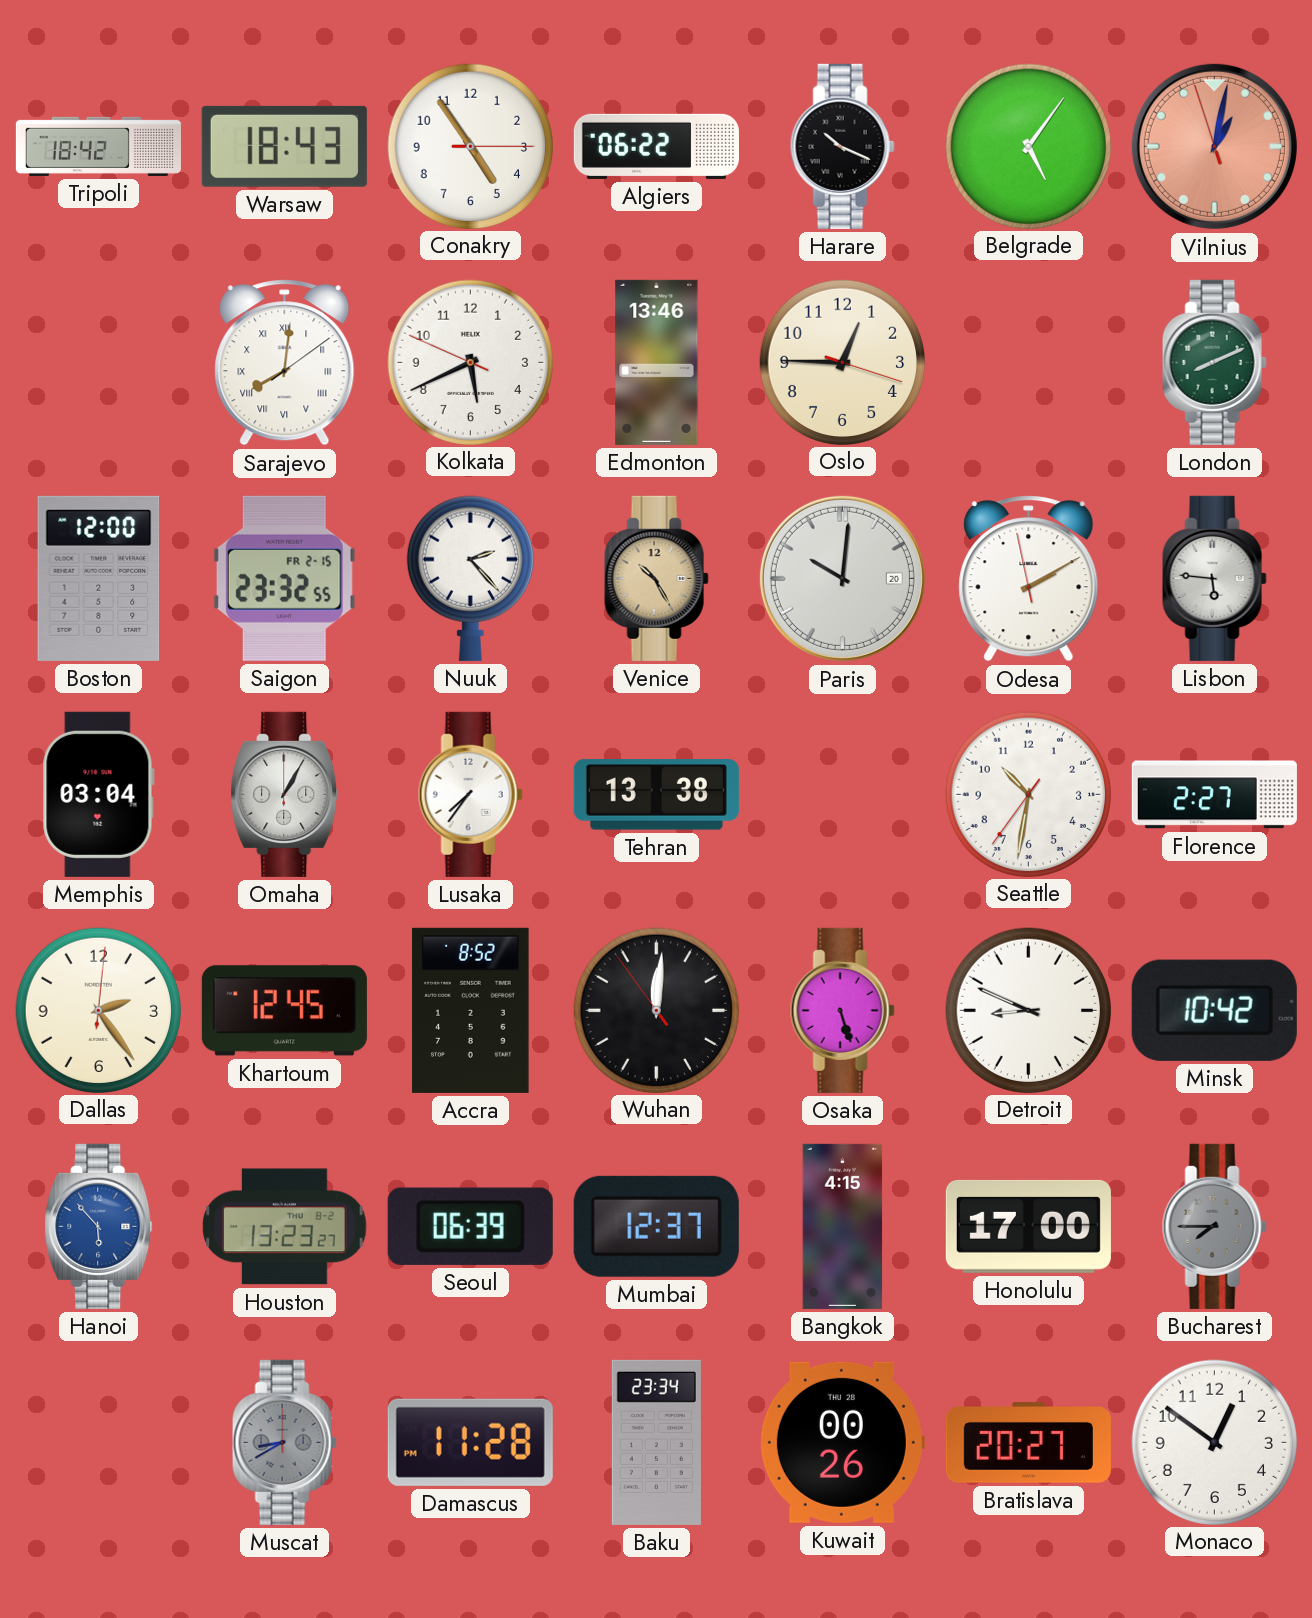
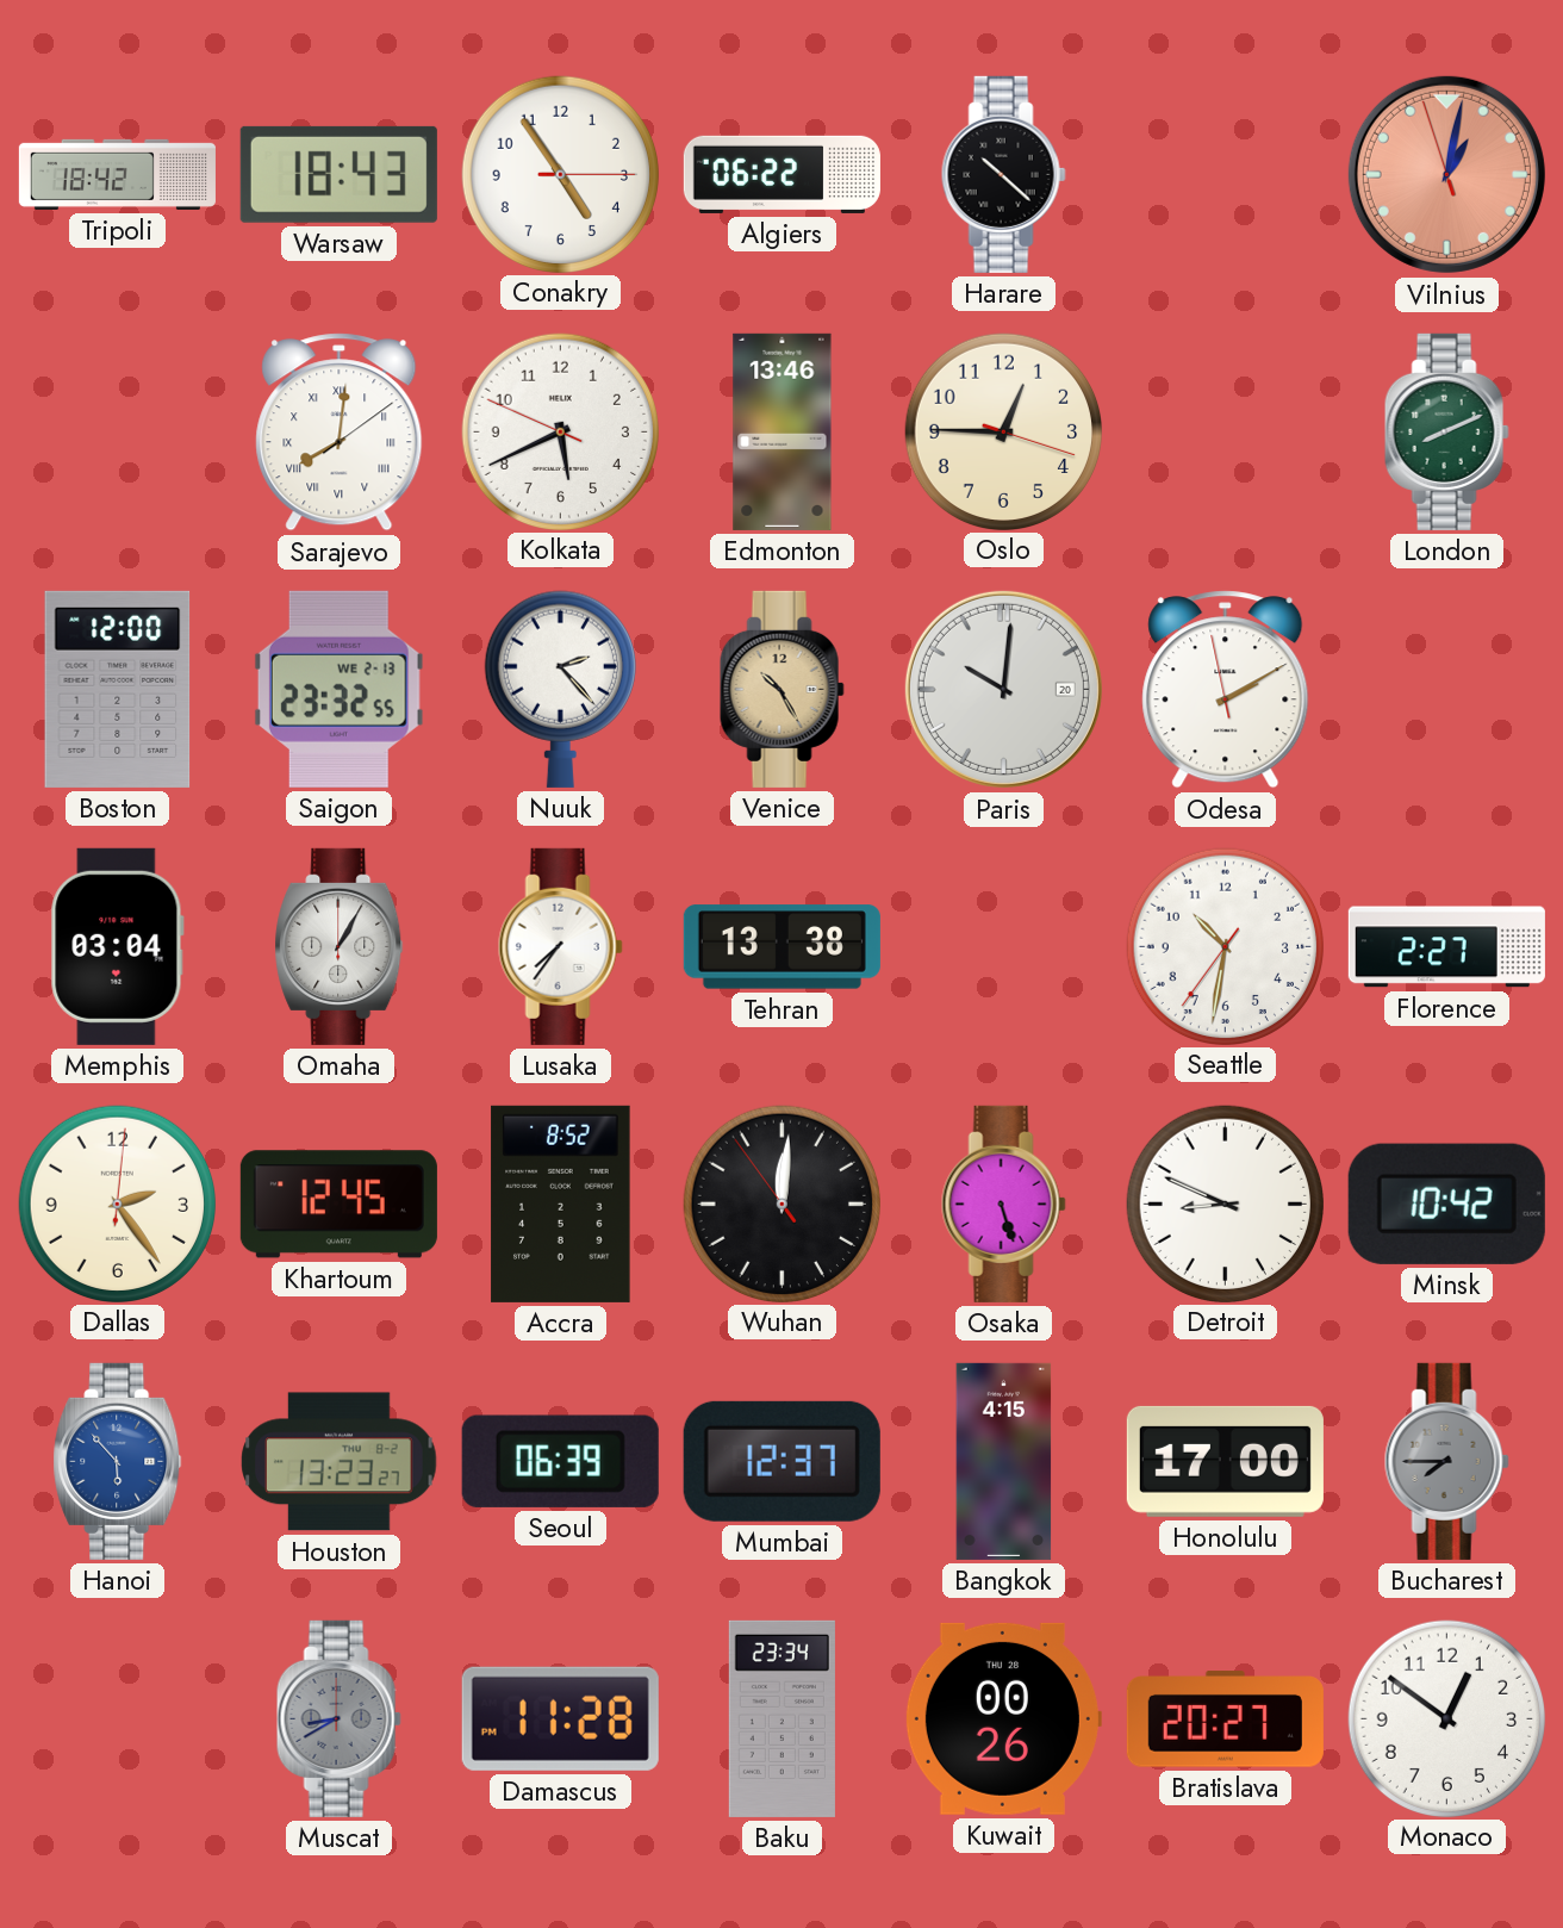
Harare: 10:19 -> 10:22 (1003, 174)
Belgrade: 5:06 -> none (1028, 146)
Saigon date: FR 2-15 -> WE 2-13 (338, 689)
Lisbon: 5:46 -> none (1214, 578)
